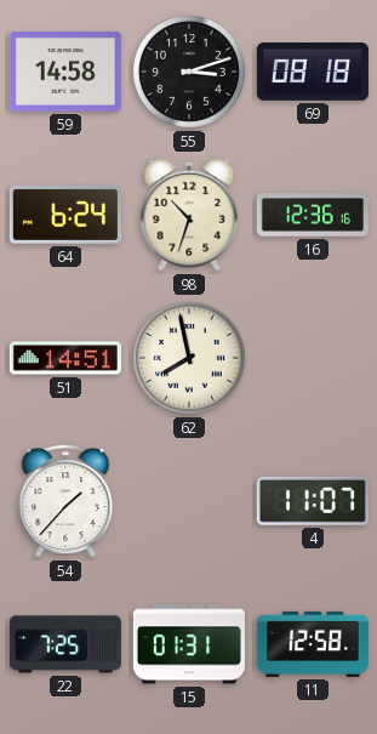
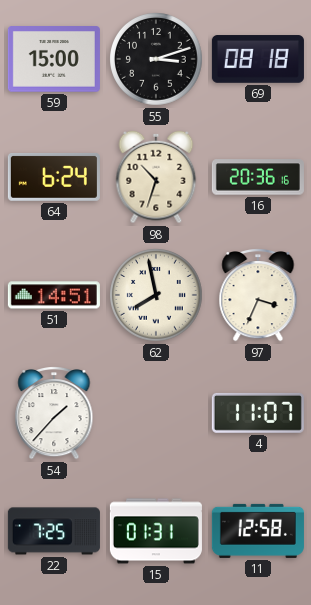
59: 14:58 -> 15:00 (54, 59)
16: 12:36 -> 20:36 (258, 177)
97: none -> 3:34 (258, 296)
